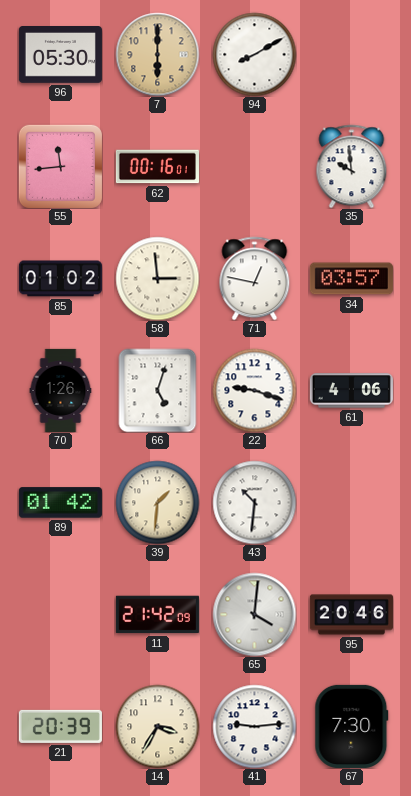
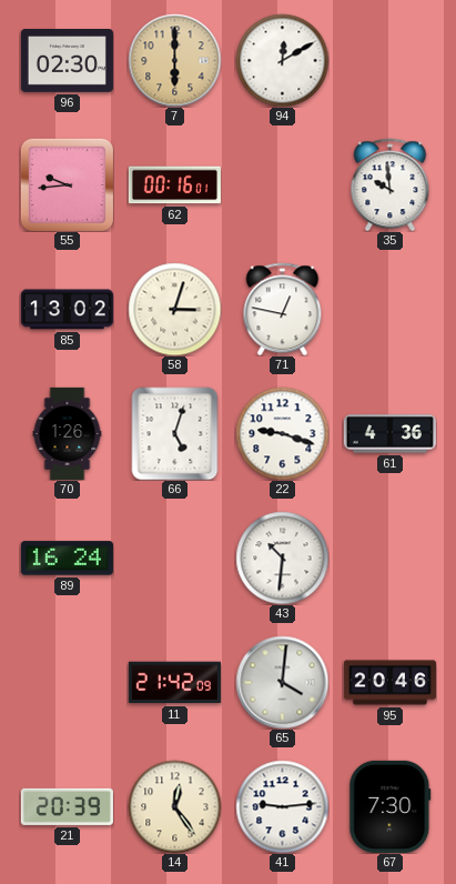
96: 05:30 -> 02:30 (67, 61)
94: 8:10 -> 12:10 (282, 60)
55: 11:44 -> 9:44 (67, 184)
85: 01:02 -> 13:02 (67, 310)
58: 2:59 -> 3:03 (174, 309)
34: 03:57 -> none (351, 279)
61: 4:06 -> 4:36 (389, 434)
89: 01:42 -> 16:24 (67, 559)
39: 1:31 -> none (157, 502)
14: 3:35 -> 12:24 (174, 806)
